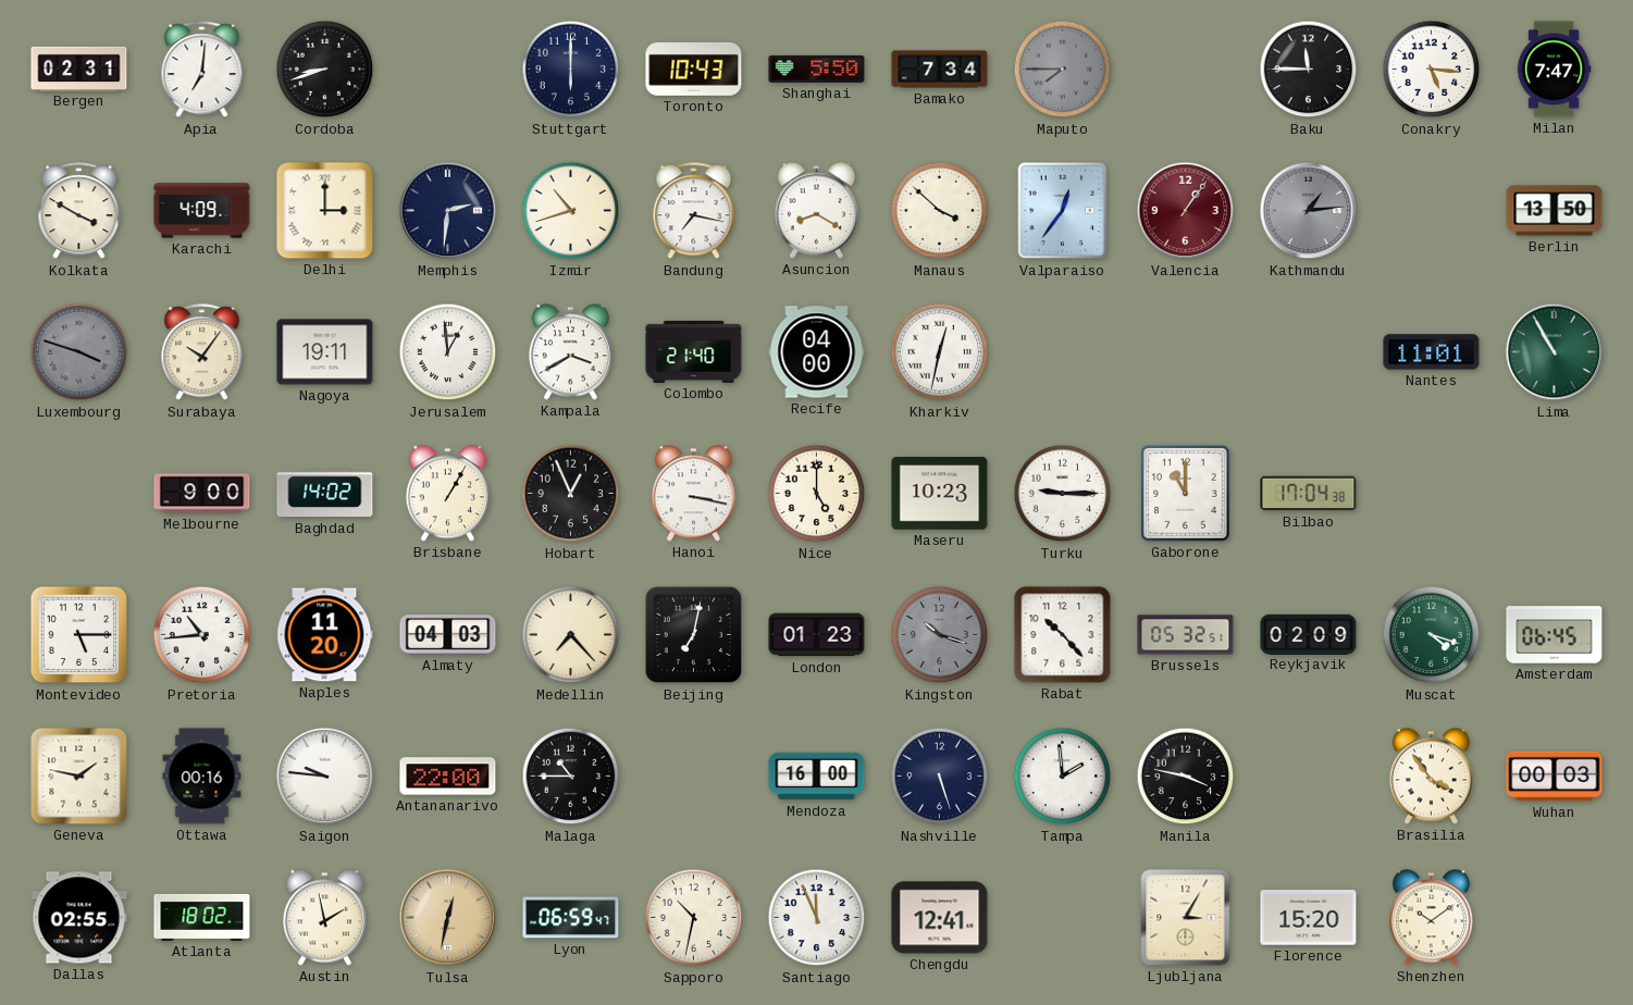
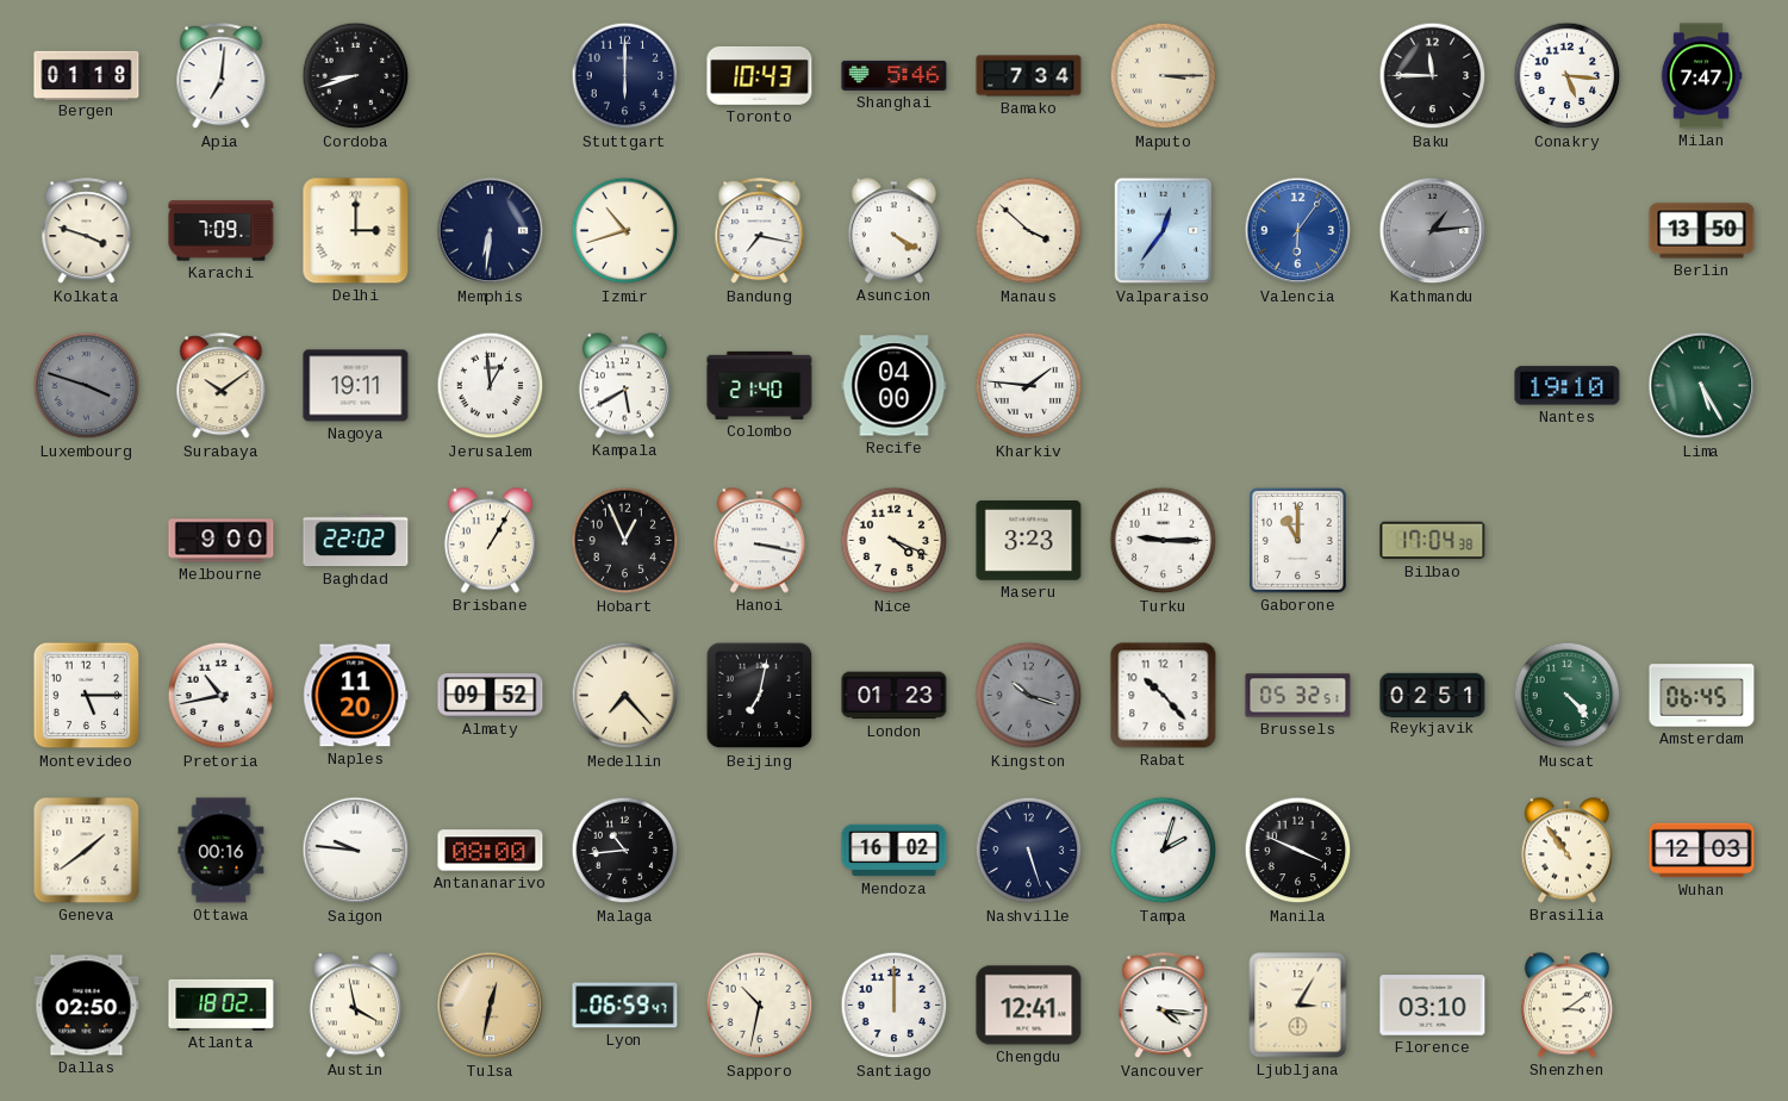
Bergen: 02:31 -> 01:18 (87, 75)
Shanghai: 5:50 -> 5:46 (895, 75)
Maputo: 7:45 -> 3:15 (1164, 76)
Maputo dial: grey -> cream (1164, 76)
Kolkata: 3:50 -> 3:48 (87, 231)
Karachi: 4:09 -> 7:09 (222, 231)
Memphis: 2:31 -> 6:31 (491, 231)
Asuncion: 8:20 -> 4:20 (893, 231)
Valencia: 1:06 -> 6:06 (1298, 231)
Valencia dial: burgundy -> blue (1298, 231)
Surabaya: 10:06 -> 10:09 (222, 386)
Kampala: 3:40 -> 5:40 (624, 386)
Kharkiv: 12:32 -> 1:46 (1029, 386)
Nantes: 11:01 -> 19:10 (1568, 386)
Lima: 10:55 -> 5:25 (1702, 386)
Baghdad: 14:02 -> 22:02 (356, 541)
Nice: 5:00 -> 4:19 (895, 541)
Maseru: 10:23 -> 3:23 (1029, 541)
Pretoria: 10:44 -> 10:43 (222, 696)
Almaty: 04:03 -> 09:52 (491, 696)
Reykjavik: 02:09 -> 02:51 (1433, 695)
Muscat: 4:18 -> 4:23 (1568, 696)
Geneva: 1:47 -> 1:39 (87, 851)
Antananarivo: 22:00 -> 08:00 (491, 851)
Malaga: 10:45 -> 10:44 (625, 851)
Mendoza: 16:00 -> 16:02 (895, 851)
Tampa: 1:59 -> 2:03 (1164, 851)
Manila: 3:47 -> 3:49 (1298, 851)
Brasilia: 3:54 -> 10:54 (1566, 851)
Wuhan: 00:03 -> 12:03 (1702, 851)
Dallas: 02:55 -> 02:50 (87, 1006)
Austin: 1:58 -> 3:58 (355, 1006)
Santiago: 11:56 -> 12:00 (895, 1006)
Vancouver: none -> 4:16 (1164, 1006)
Florence: 15:20 -> 03:10 (1433, 1006)
Shenzhen: 10:09 -> 3:09 (1566, 1006)
